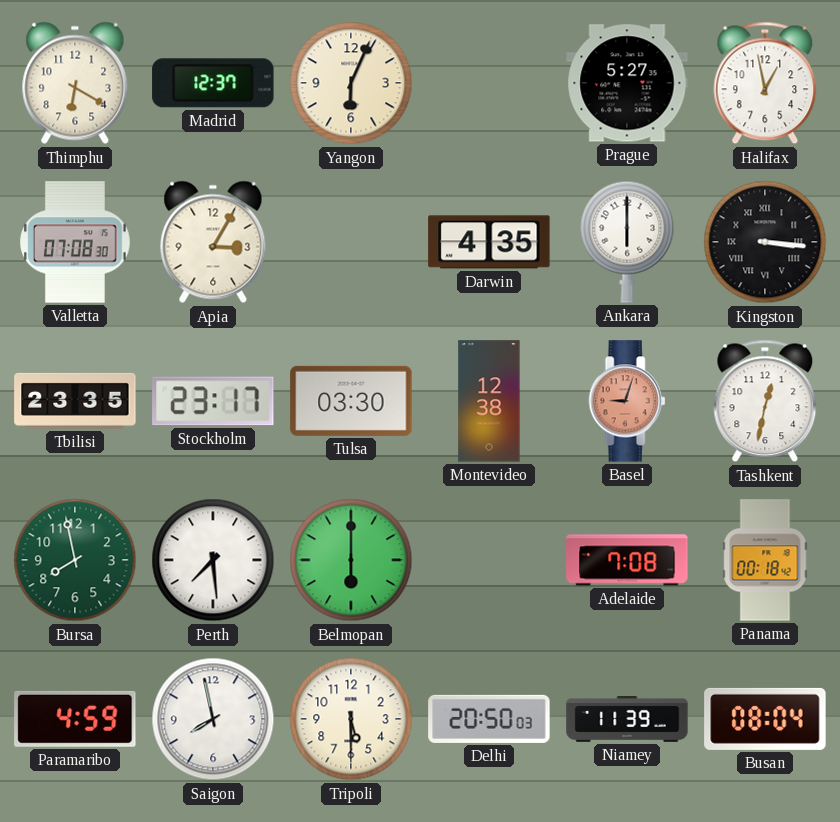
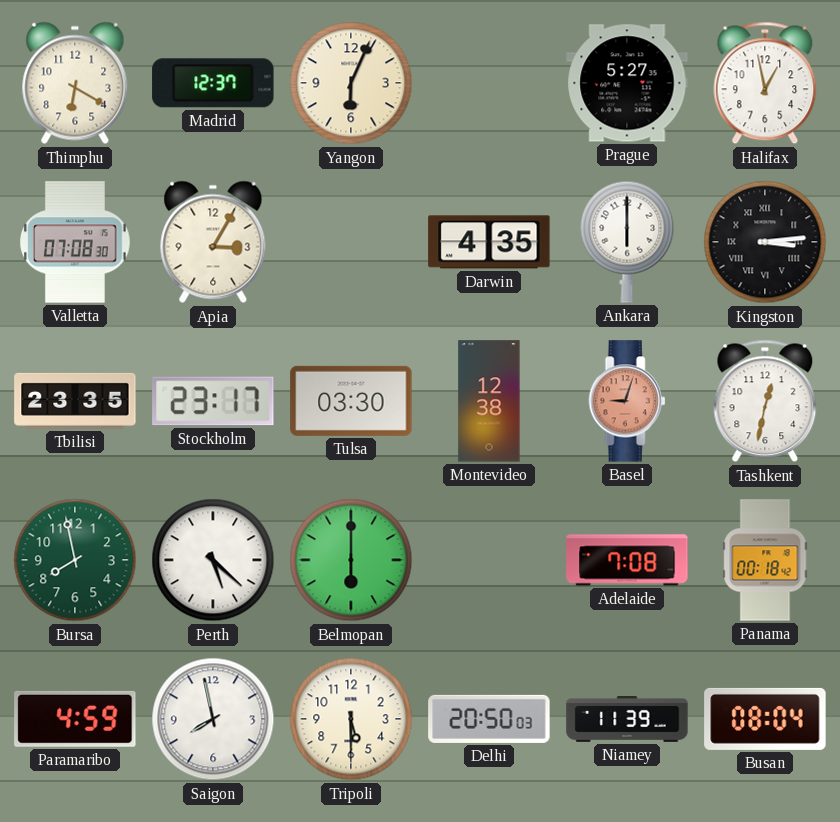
Kingston: 3:16 -> 3:14 (765, 242)
Perth: 7:29 -> 5:22 (213, 560)
